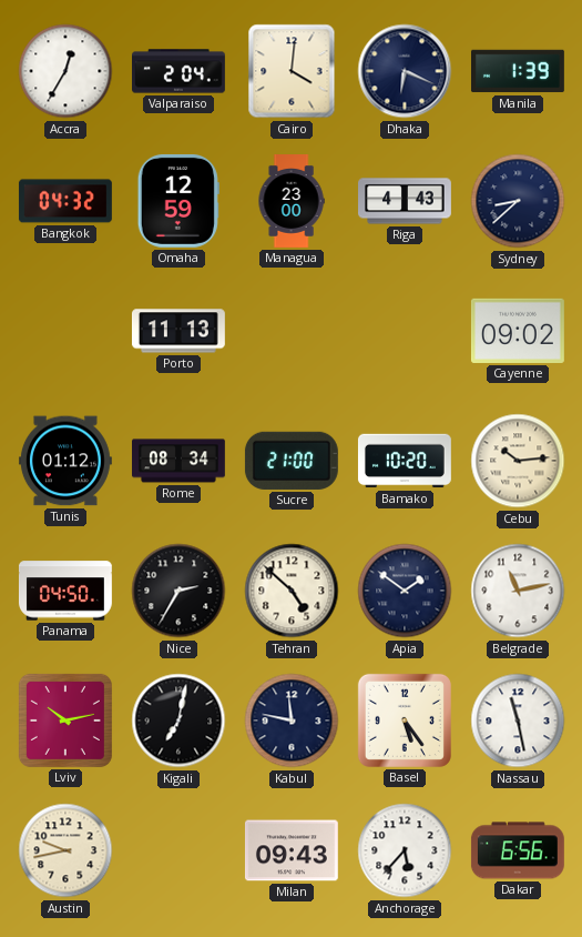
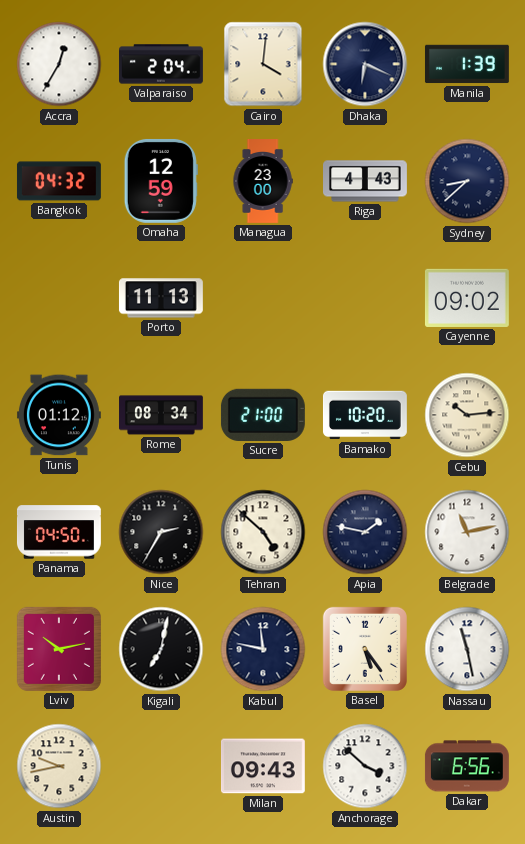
Apia: 1:51 -> 1:47 (365, 532)
Anchorage: 5:37 -> 3:52 (365, 766)
